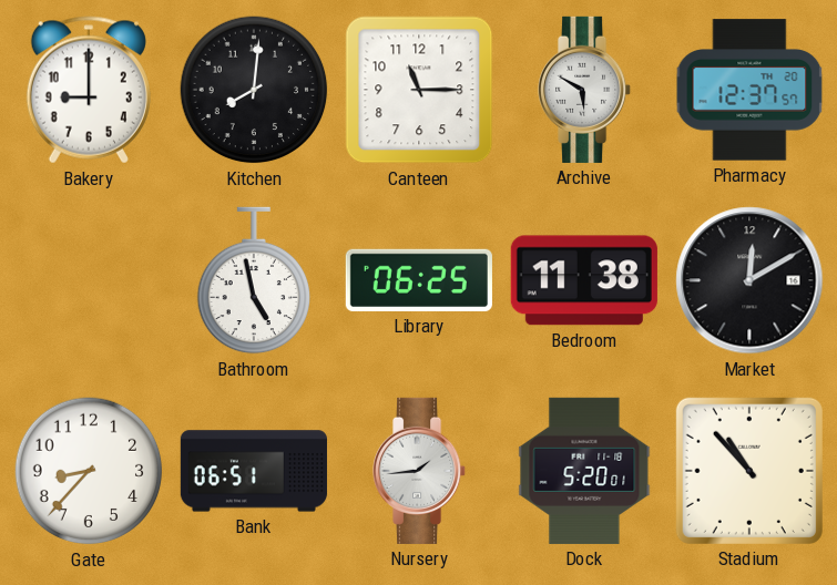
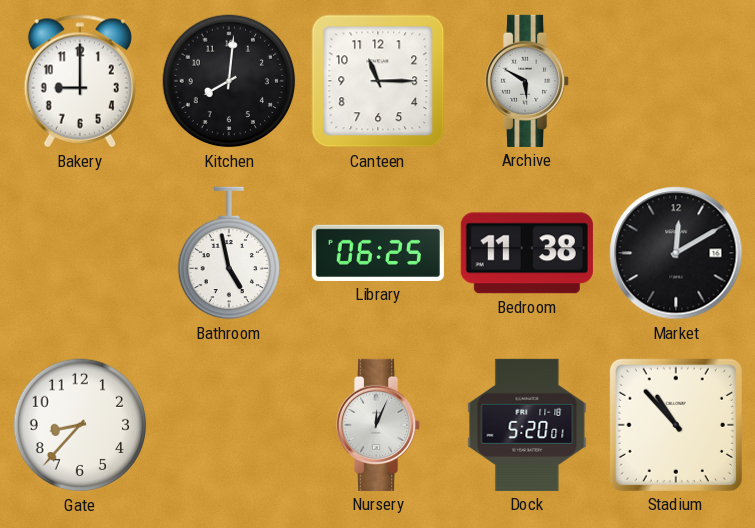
Pharmacy: 12:37 -> none (749, 90)
Bank: 06:51 -> none (254, 471)
Nursery: 1:44 -> 12:04 (379, 425)
